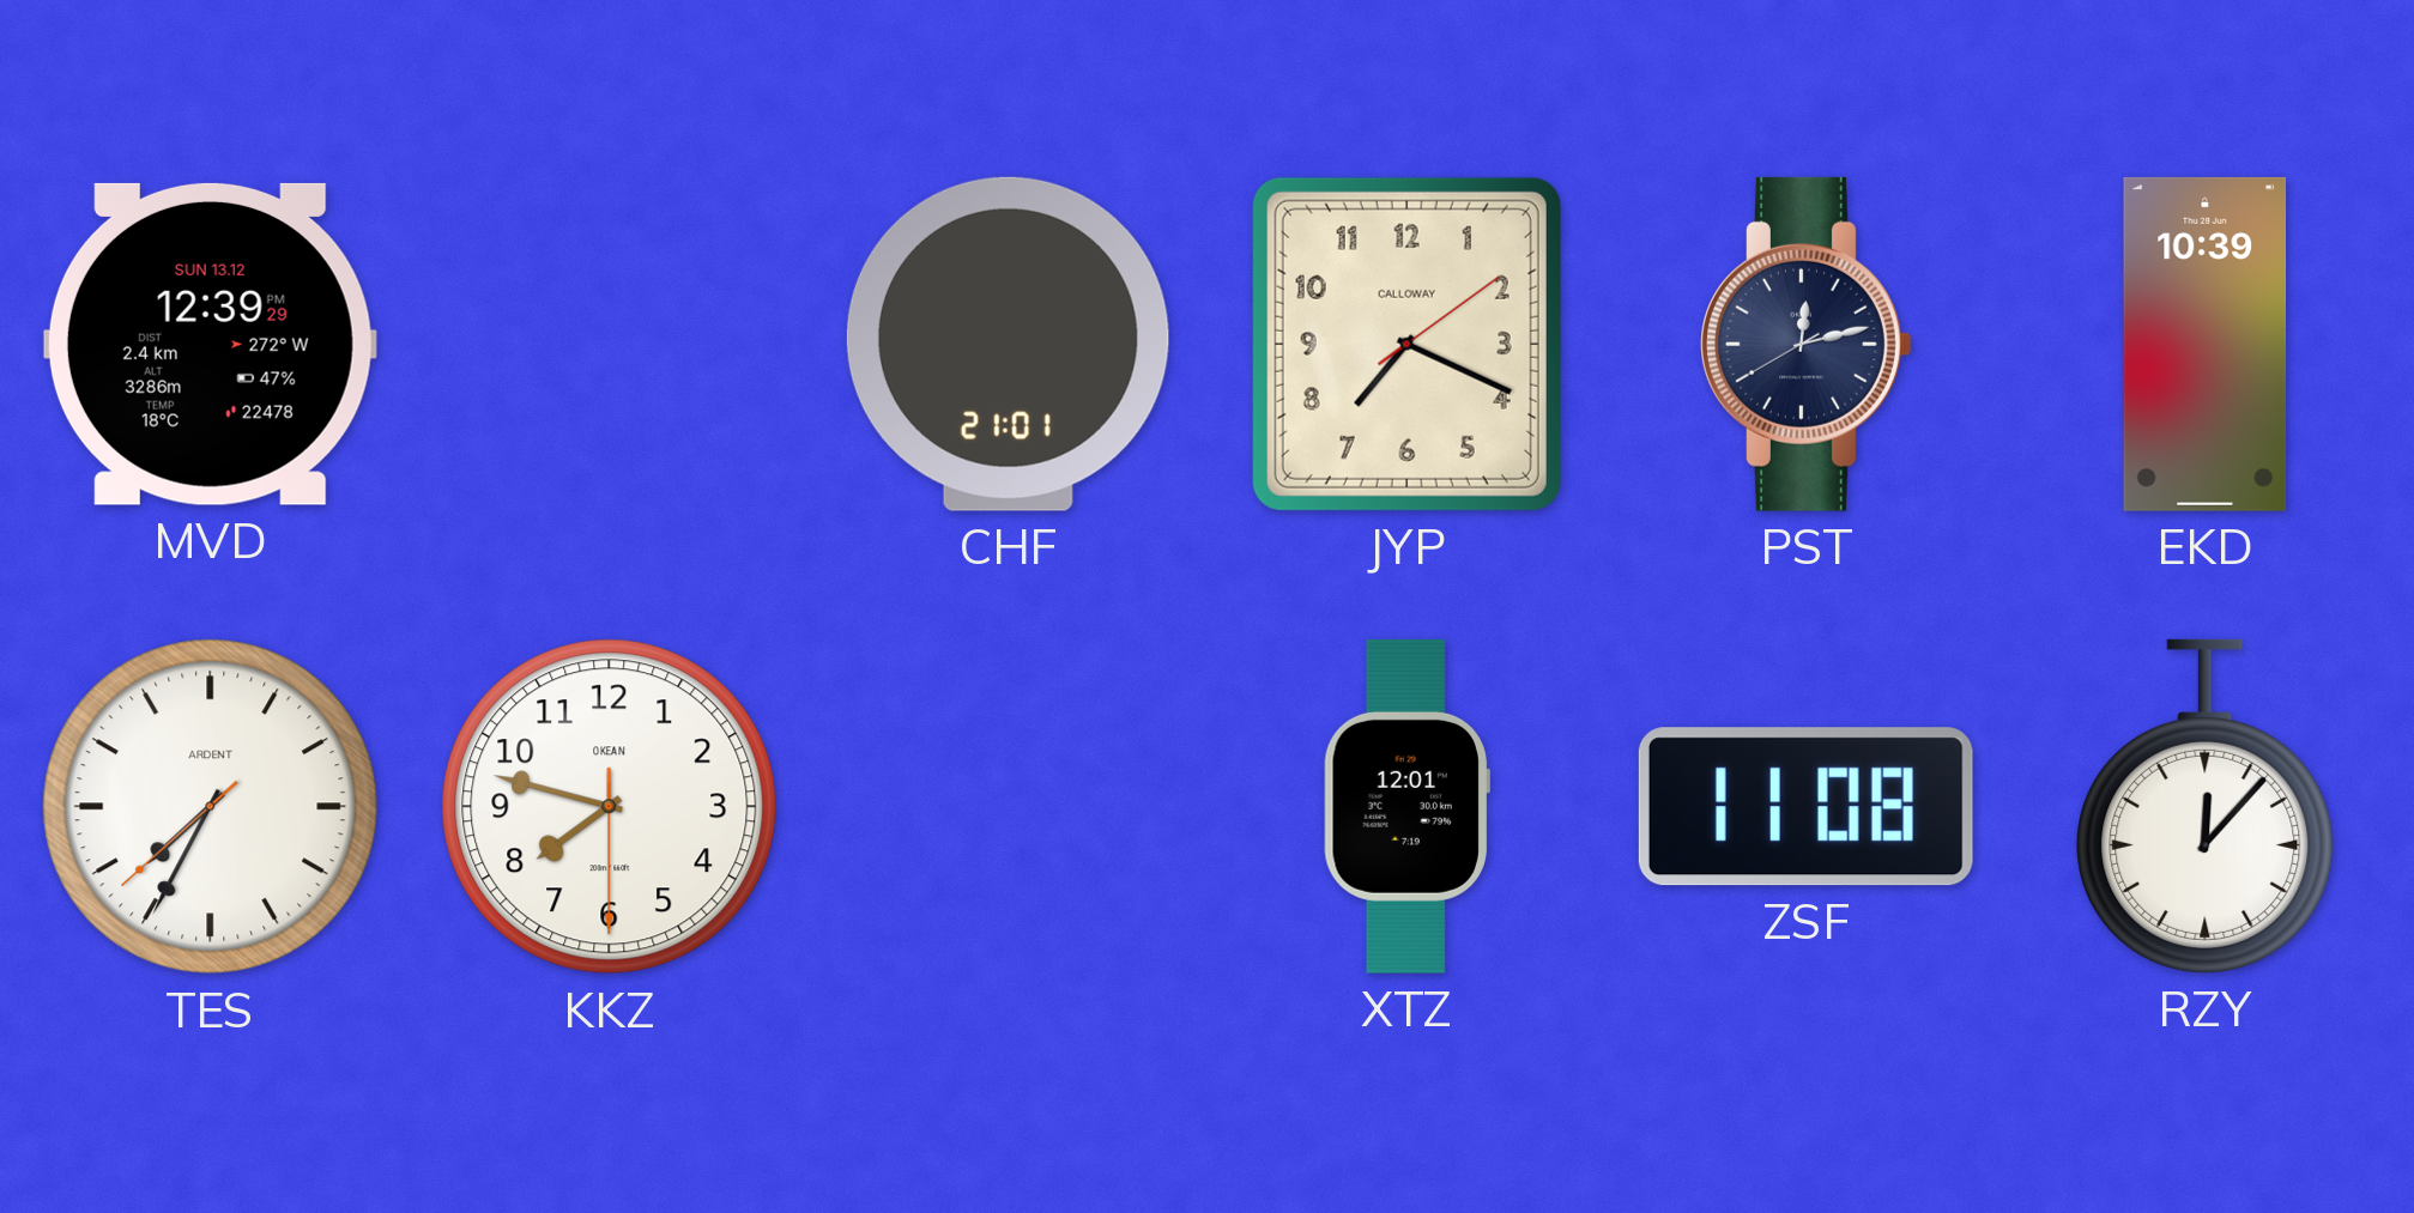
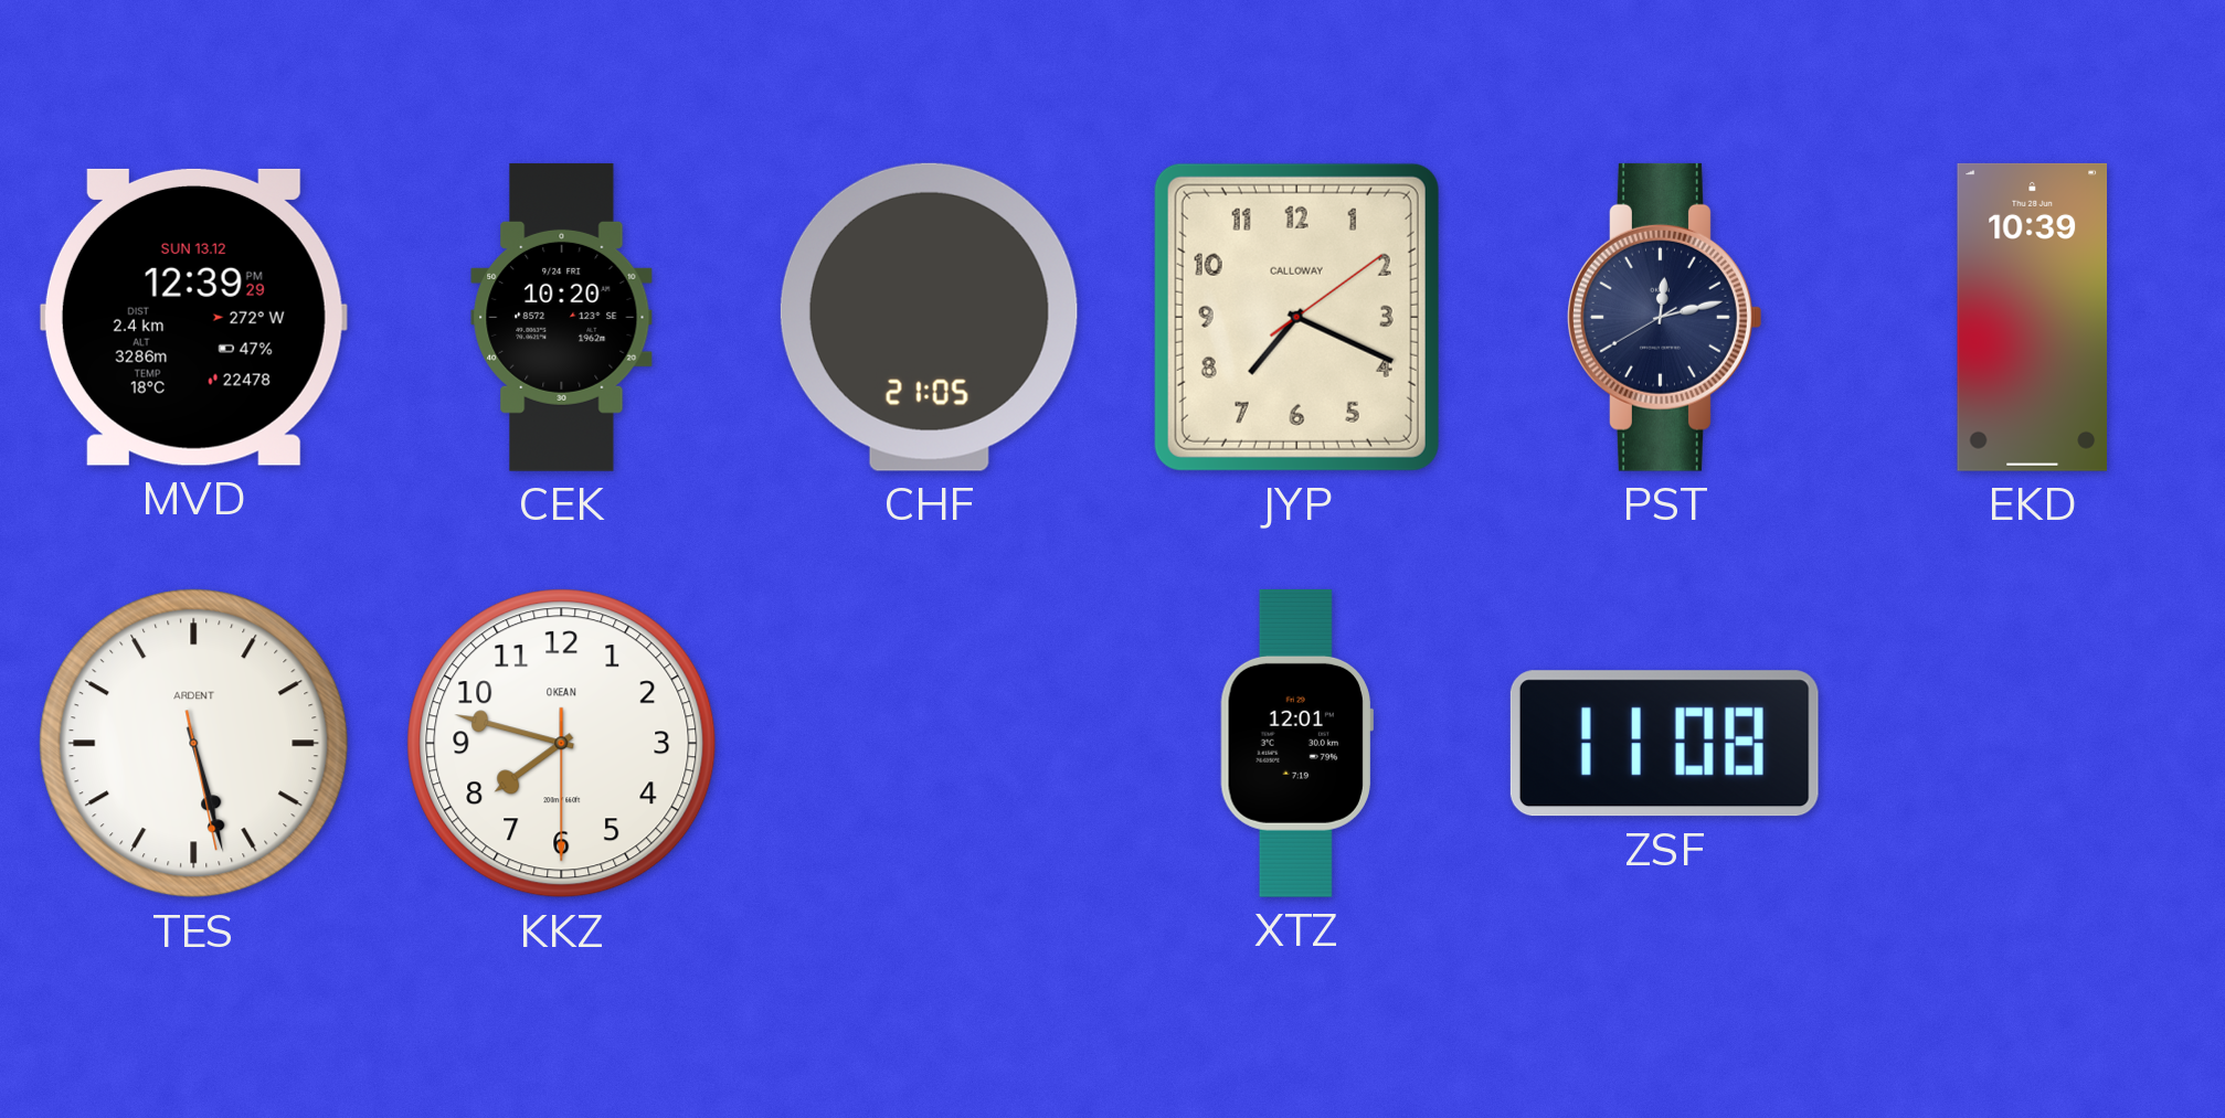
CEK: none -> 10:20 (562, 317)
CHF: 21:01 -> 21:05 (929, 317)
TES: 7:34 -> 5:27 (194, 744)
RZY: 12:07 -> none (2206, 806)
